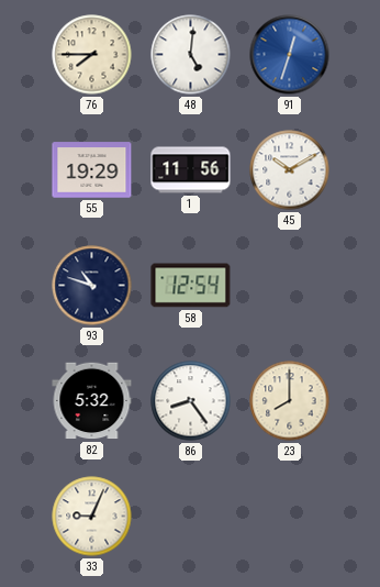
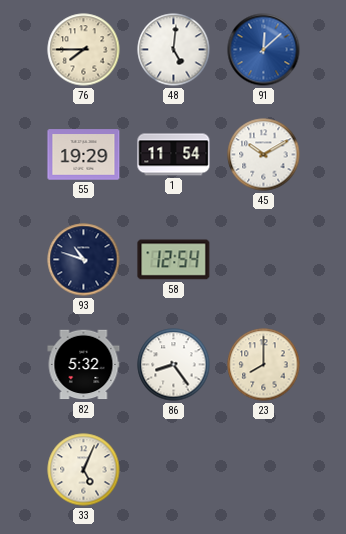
91: 12:33 -> 12:08 (264, 50)
1: 11:56 -> 11:54 (174, 155)
33: 9:04 -> 5:04 (84, 470)
